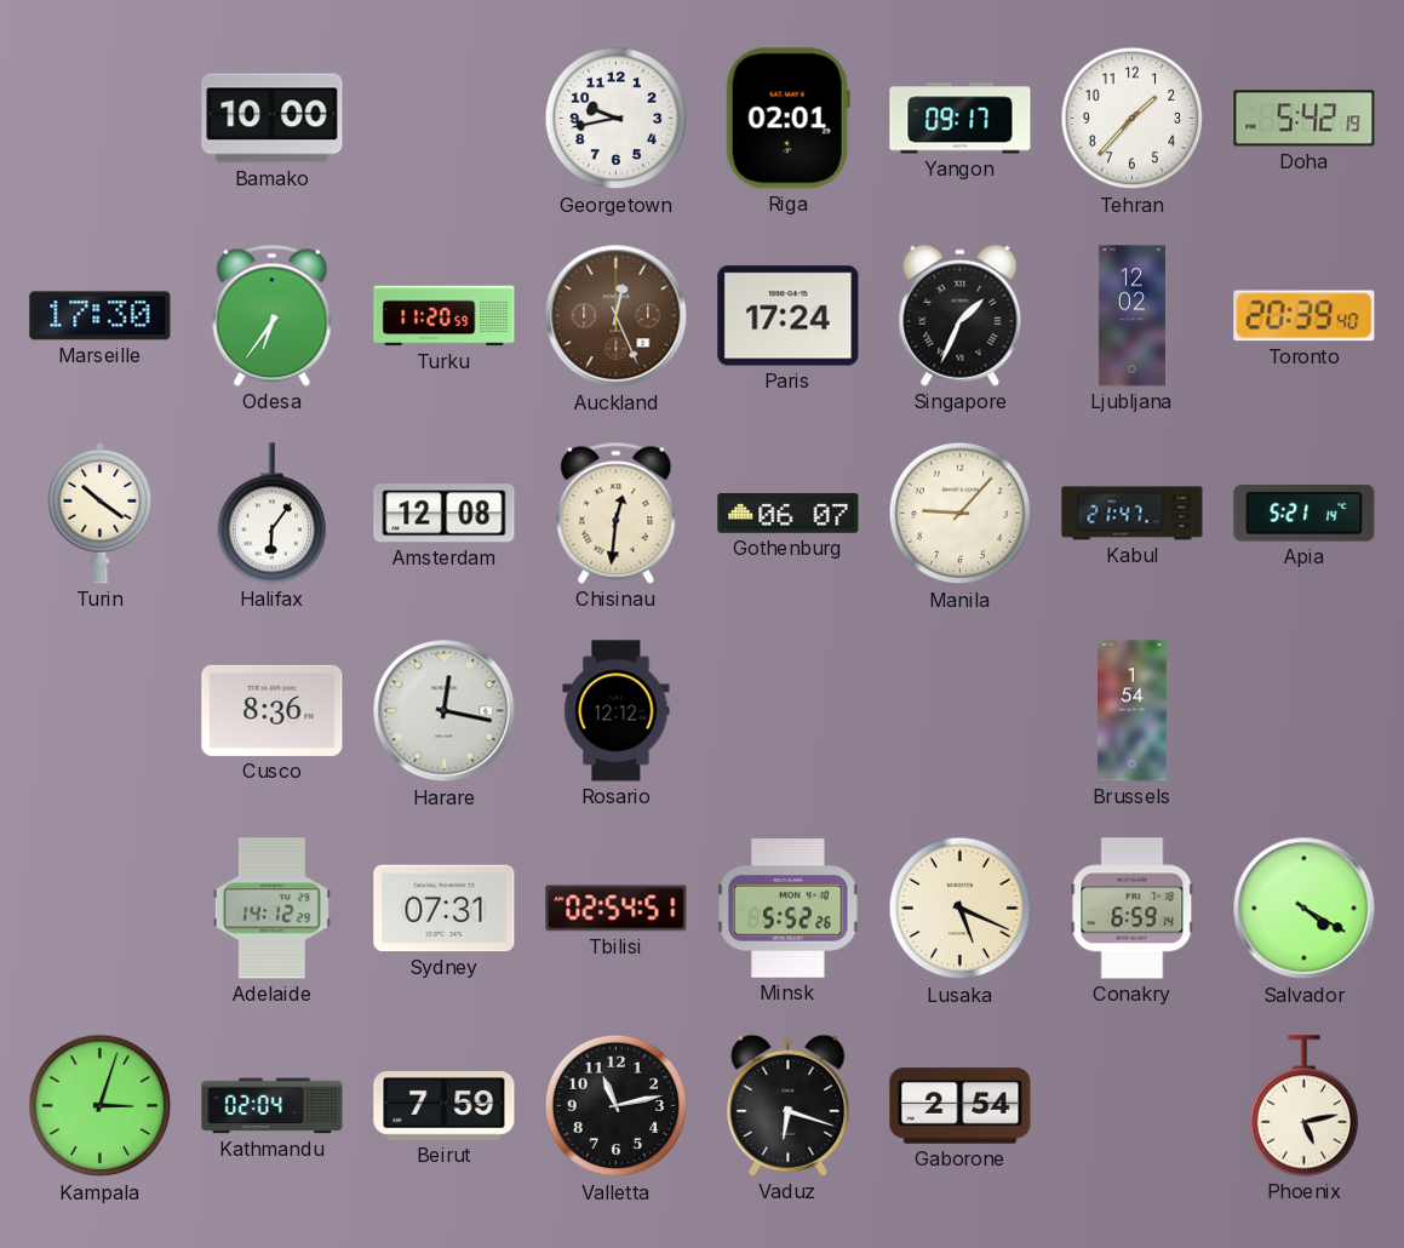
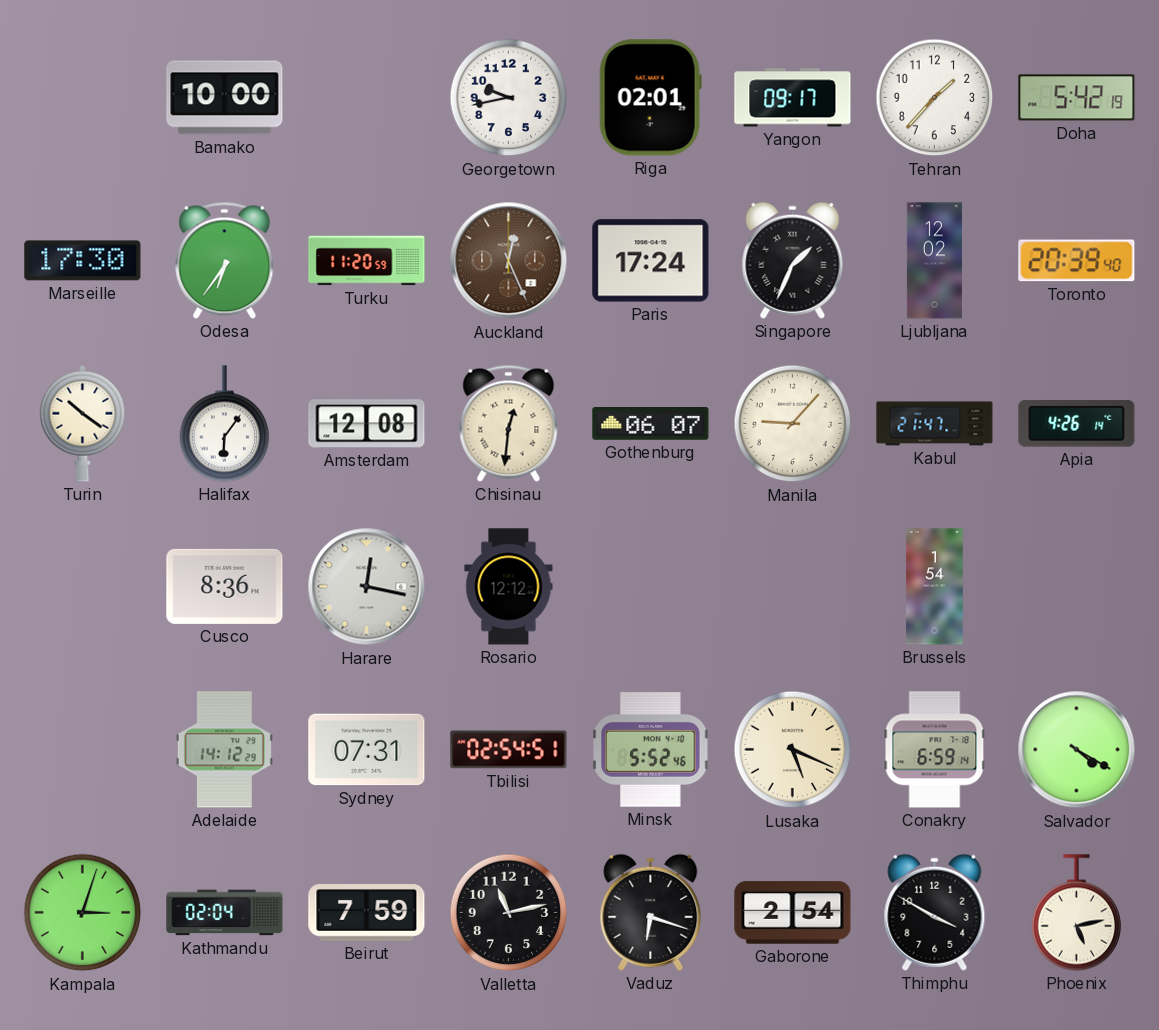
Apia: 5:21 -> 4:26 (1077, 424)
Minsk: 5:52:26 -> 5:52:46 (651, 750)
Thimphu: none -> 3:50 (935, 912)
